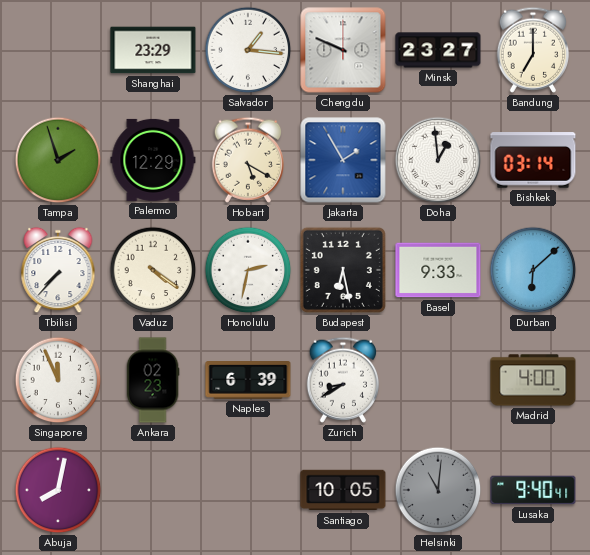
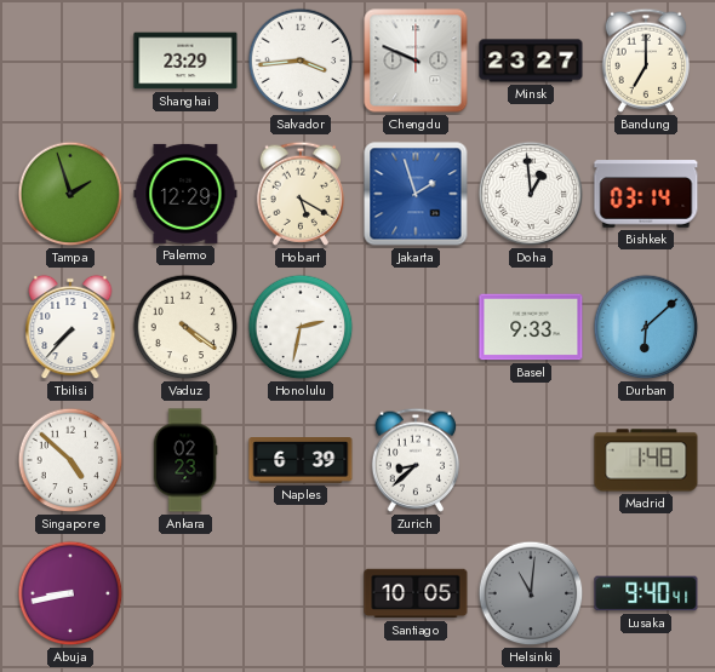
Salvador: 1:16 -> 3:44 (301, 61)
Jakarta: 1:55 -> 1:57 (416, 194)
Budapest: 6:28 -> none (343, 270)
Singapore: 11:56 -> 4:52 (70, 460)
Zurich: 8:40 -> 8:38 (416, 460)
Madrid: 4:00 -> 1:48 (646, 460)
Abuja: 8:02 -> 8:43 (70, 593)
